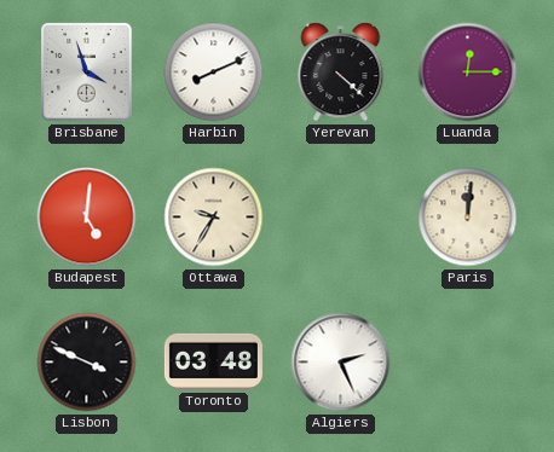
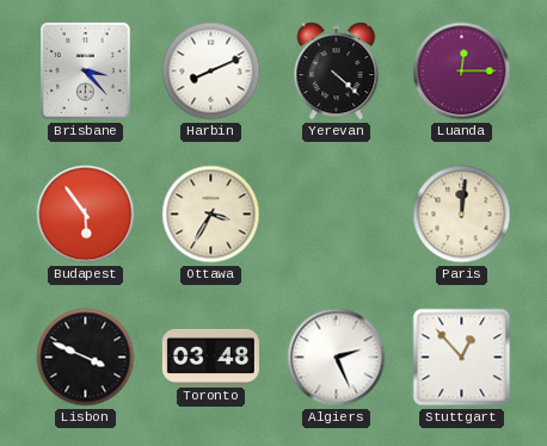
Brisbane: 3:57 -> 3:23 (86, 72)
Budapest: 5:01 -> 5:54 (86, 215)
Ottawa: 9:35 -> 3:35 (211, 215)
Stuttgart: none -> 12:53 (462, 358)
